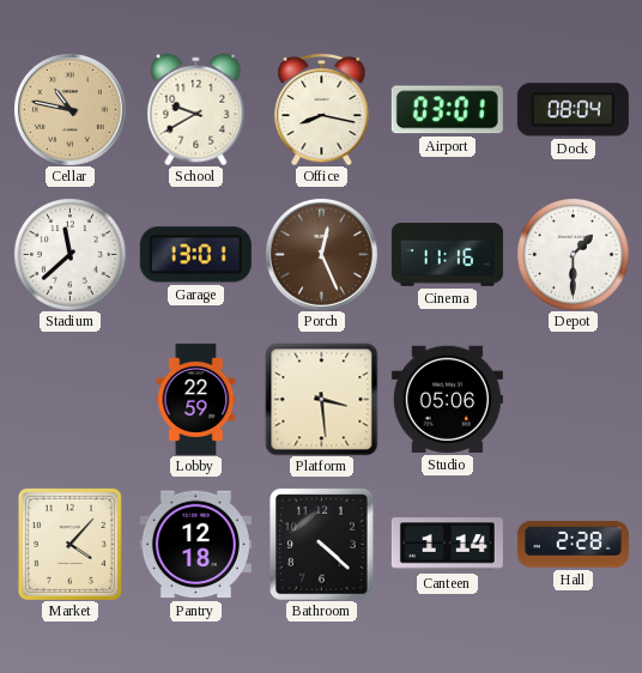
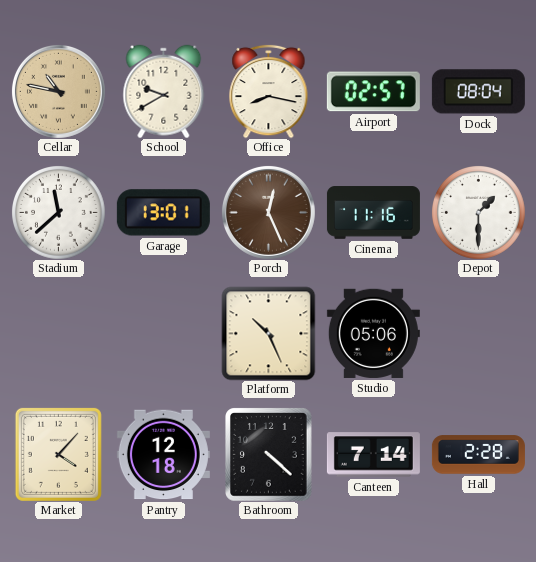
Airport: 03:01 -> 02:57 (373, 92)
Lobby: 22:59 -> none (196, 399)
Platform: 3:29 -> 10:26 (268, 333)
Canteen: 1:14 -> 7:14 (373, 455)
